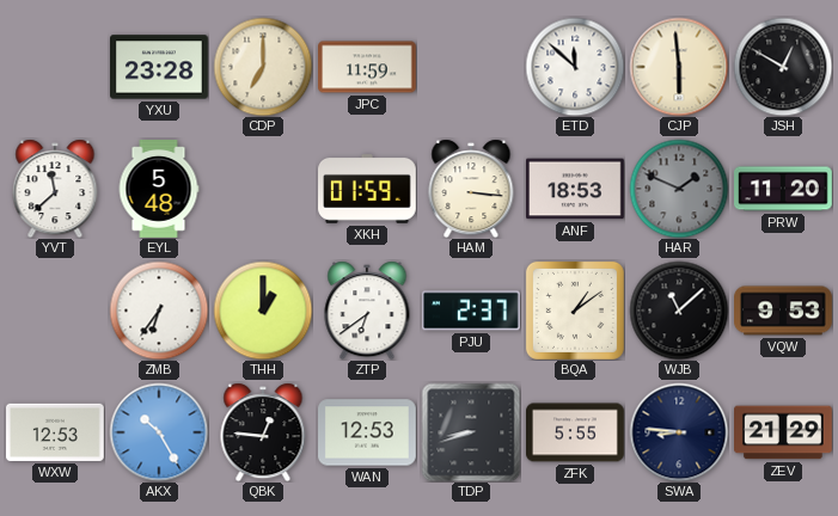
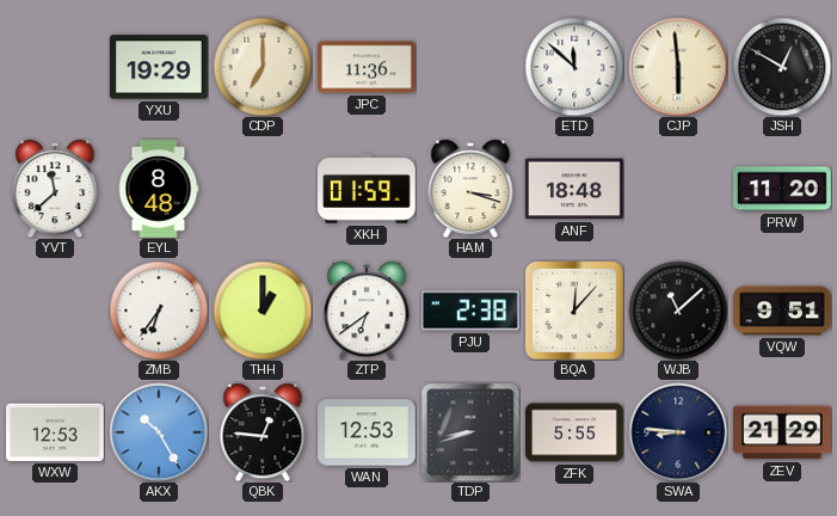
YXU: 23:28 -> 19:29 (160, 67)
JPC: 11:59 -> 11:36 (368, 67)
EYL: 5:48 -> 8:48 (159, 190)
HAM: 3:16 -> 3:18 (470, 189)
ANF: 18:53 -> 18:48 (576, 189)
HAR: 1:49 -> none (679, 189)
PJU: 2:37 -> 2:38 (472, 311)
BQA: 1:09 -> 12:07 (574, 311)
VQW: 9:53 -> 9:51 (783, 311)
